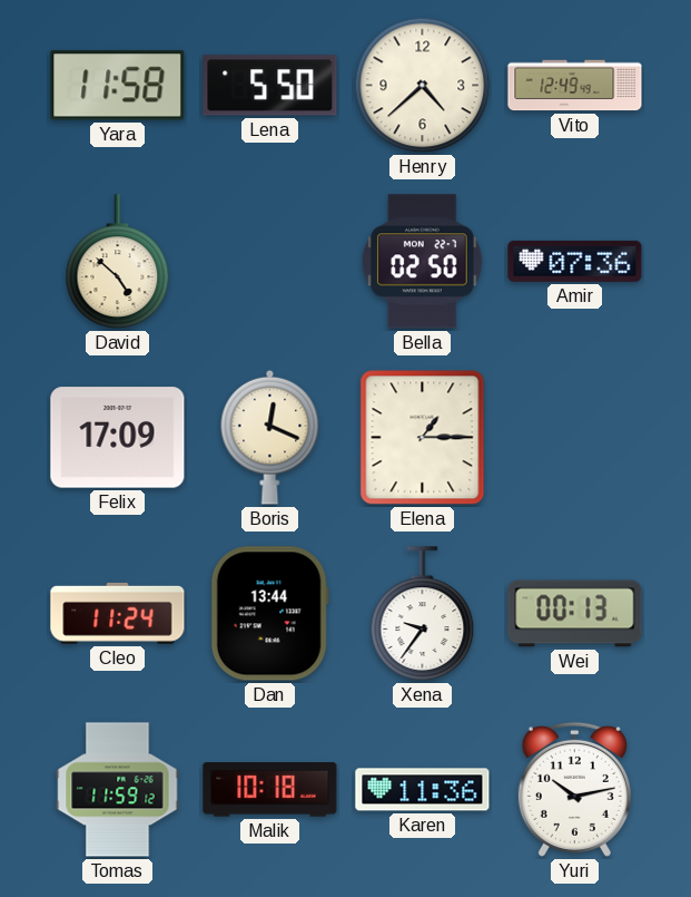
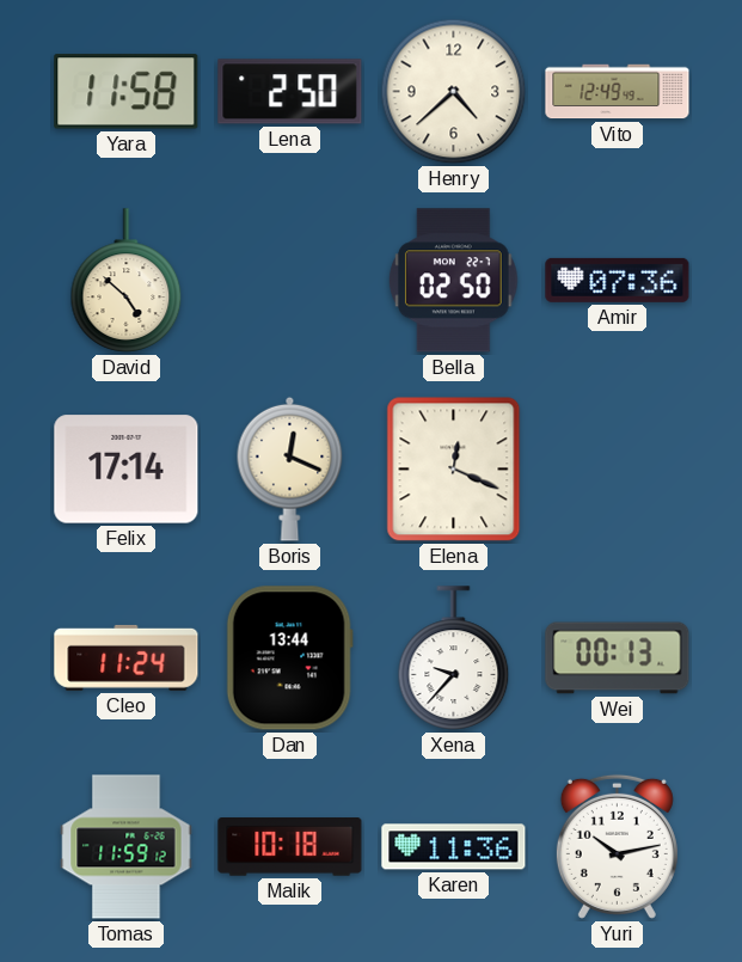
Lena: 5:50 -> 2:50 (290, 92)
Felix: 17:09 -> 17:14 (127, 470)
Elena: 1:15 -> 12:19 (454, 470)
Xena: 9:36 -> 9:37 (454, 658)
